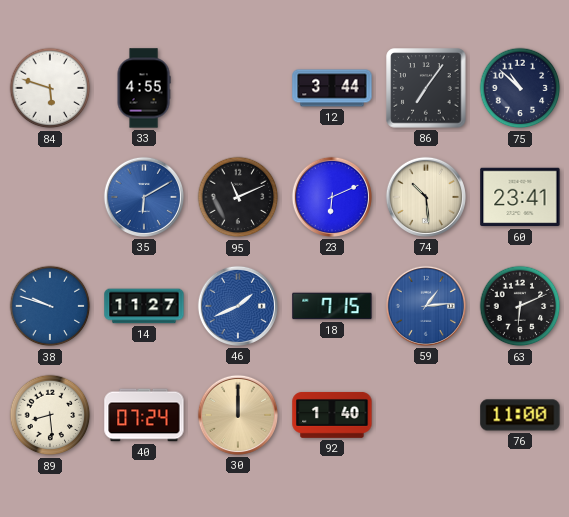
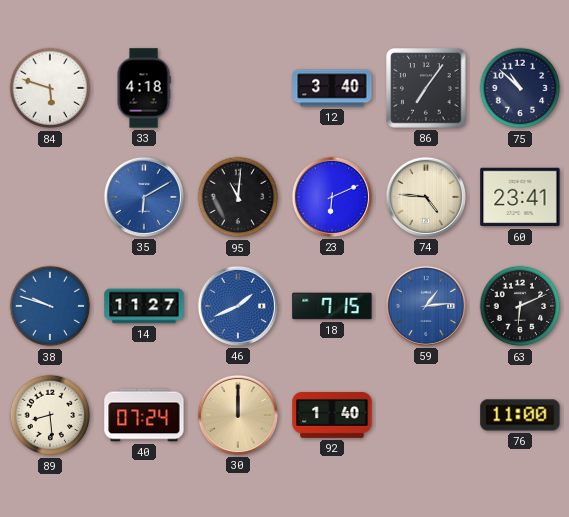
33: 4:55 -> 4:18 (144, 88)
12: 3:44 -> 3:40 (332, 88)
95: 11:11 -> 11:01 (238, 197)
74: 10:29 -> 4:46 (426, 197)
